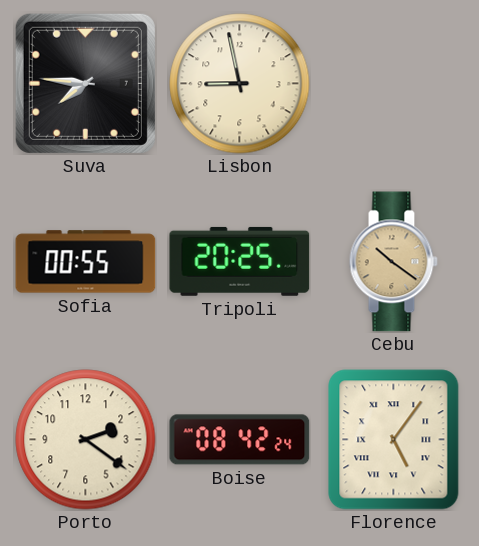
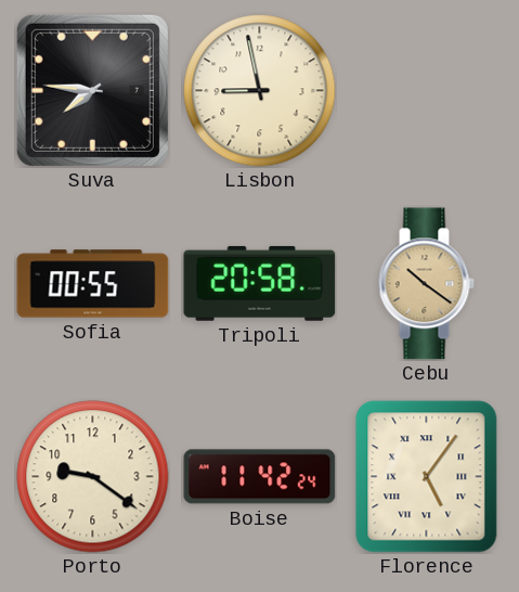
Tripoli: 20:25 -> 20:58 (260, 283)
Porto: 2:21 -> 9:21 (93, 477)
Boise: 08:42 -> 11:42 (260, 477)
